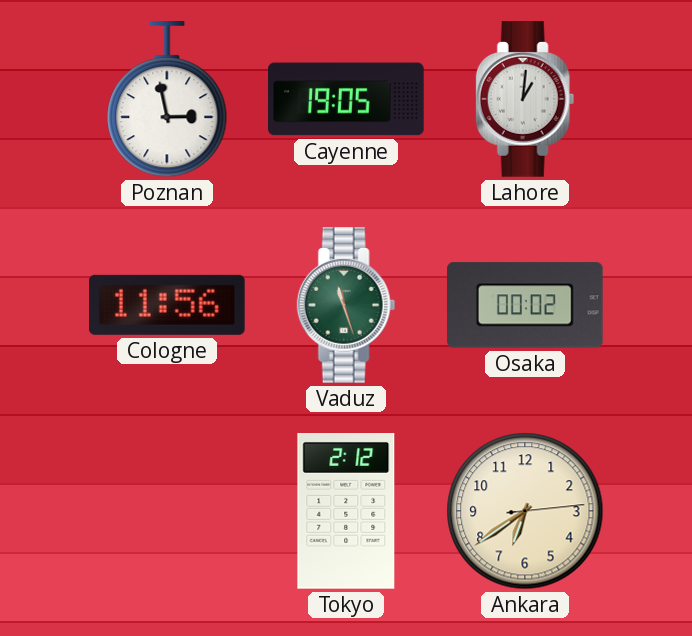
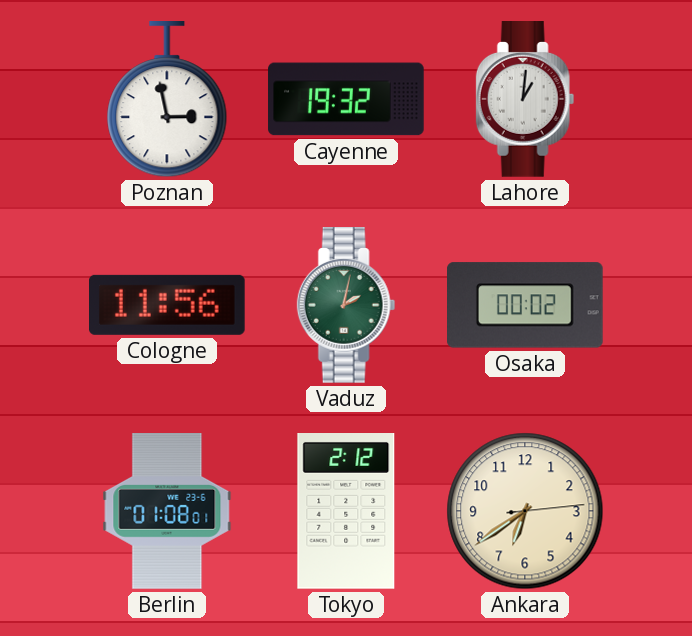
Cayenne: 19:05 -> 19:32 (346, 99)
Vaduz: 11:27 -> 2:02 (346, 305)
Berlin: none -> 01:08 (167, 511)
